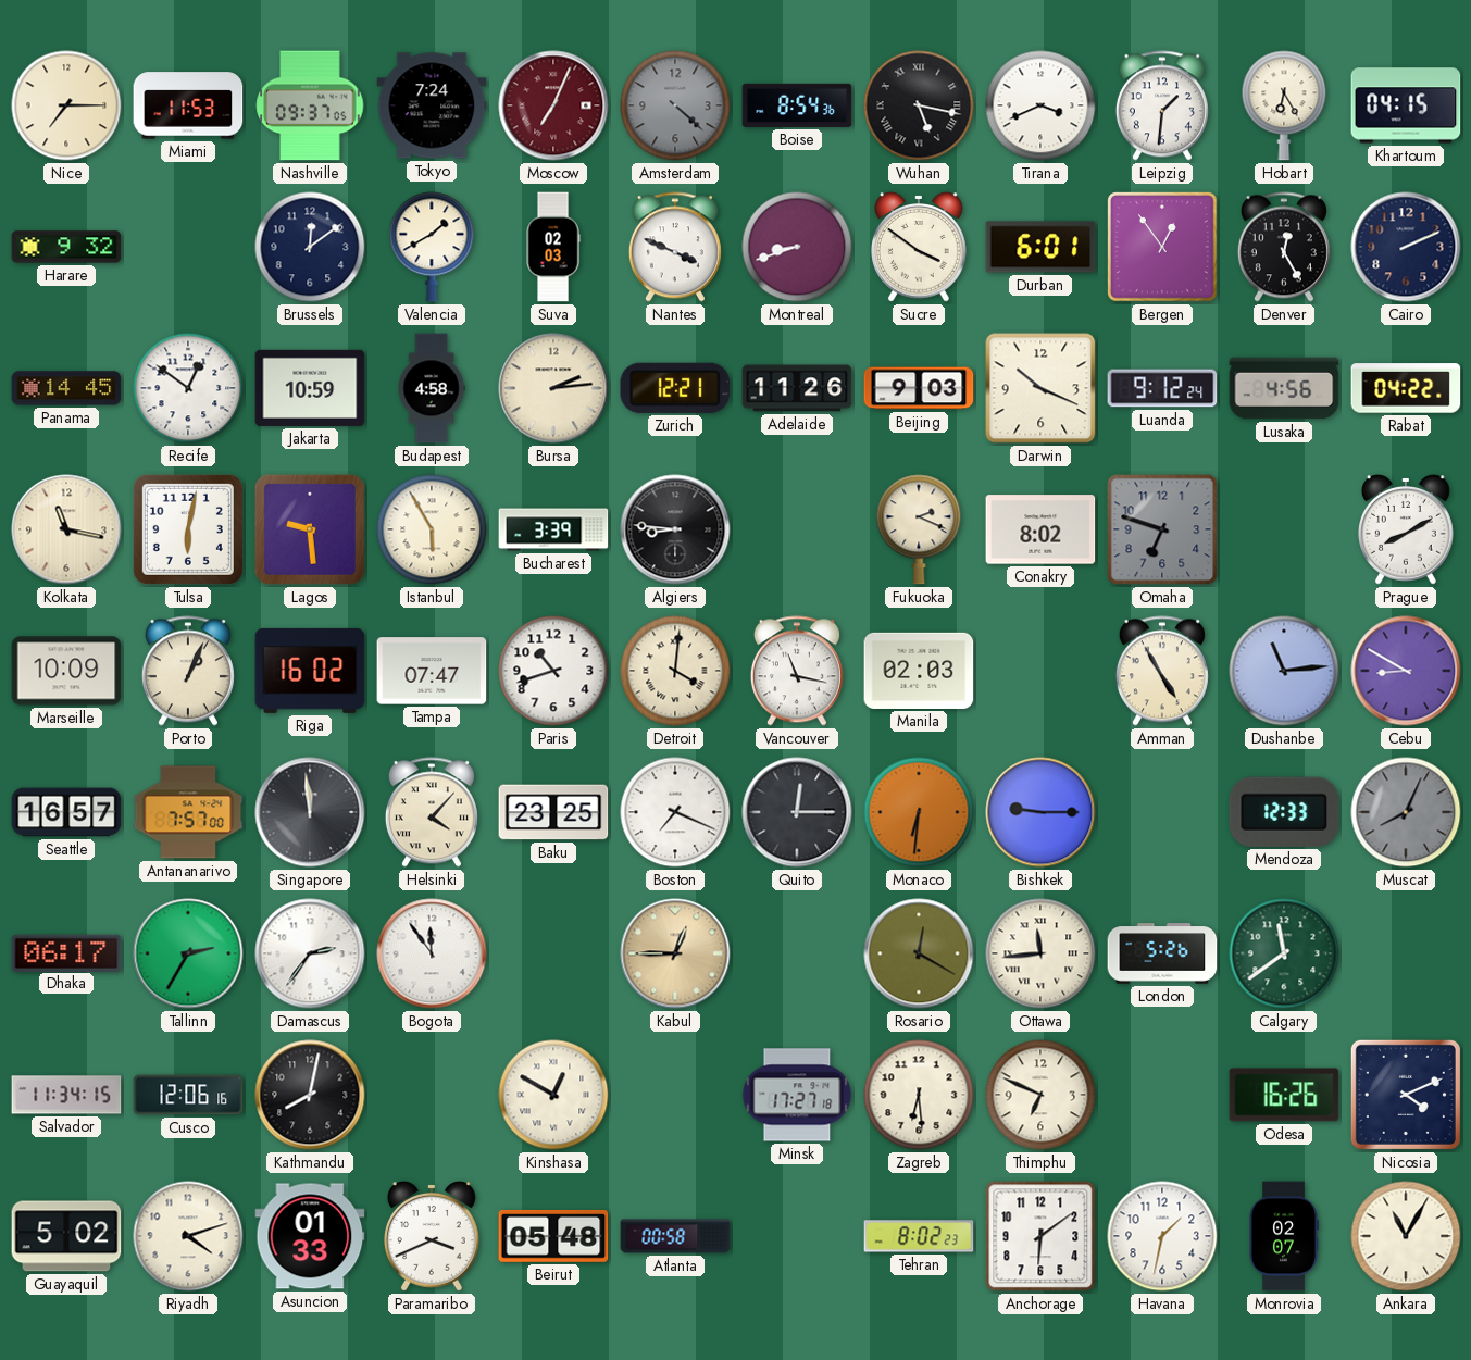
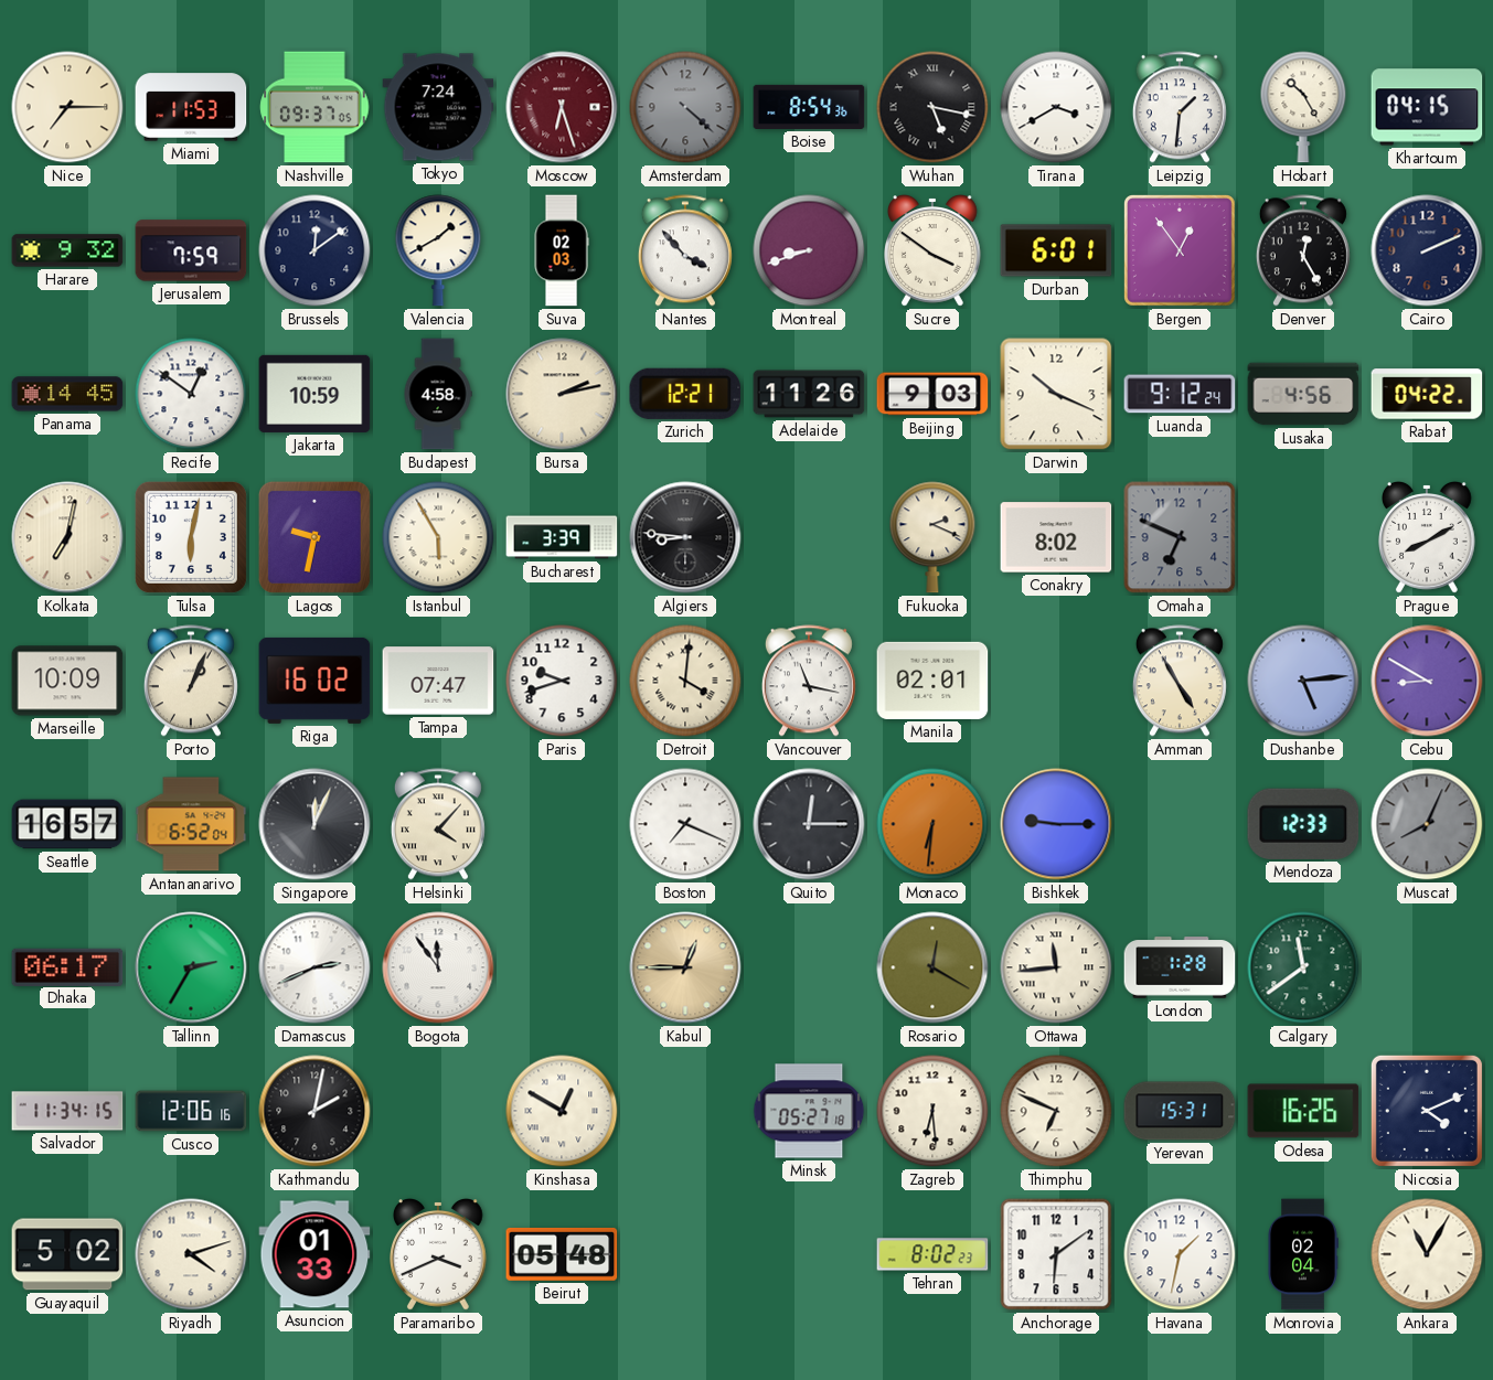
Moscow: 7:04 -> 6:27 (562, 107)
Tirana: 3:41 -> 3:40 (1056, 107)
Hobart: 6:25 -> 10:25 (1303, 107)
Jerusalem: none -> 7:59 (191, 250)
Nantes: 3:49 -> 3:53 (685, 250)
Bursa: 2:14 -> 2:13 (562, 394)
Kolkata: 11:17 -> 7:02 (67, 537)
Lagos: 9:29 -> 9:32 (314, 537)
Omaha: 6:48 -> 6:49 (1180, 537)
Paris: 10:42 -> 9:42 (562, 681)
Manila: 02:03 -> 02:01 (932, 681)
Dushanbe: 11:14 -> 5:14 (1303, 681)
Antananarivo: 7:57 -> 6:52 (191, 824)
Singapore: 11:59 -> 12:04 (314, 824)
Baku: 23:25 -> none (553, 812)
Damascus: 2:36 -> 2:41 (314, 967)
London: 5:26 -> 1:28 (1180, 967)
Kathmandu: 8:02 -> 2:02 (314, 1111)
Minsk: 17:27 -> 05:27 (809, 1111)
Yerevan: none -> 15:31 (1180, 1111)
Atlanta: 00:58 -> none (675, 1236)
Monrovia: 02:07 -> 02:04 (1303, 1254)
